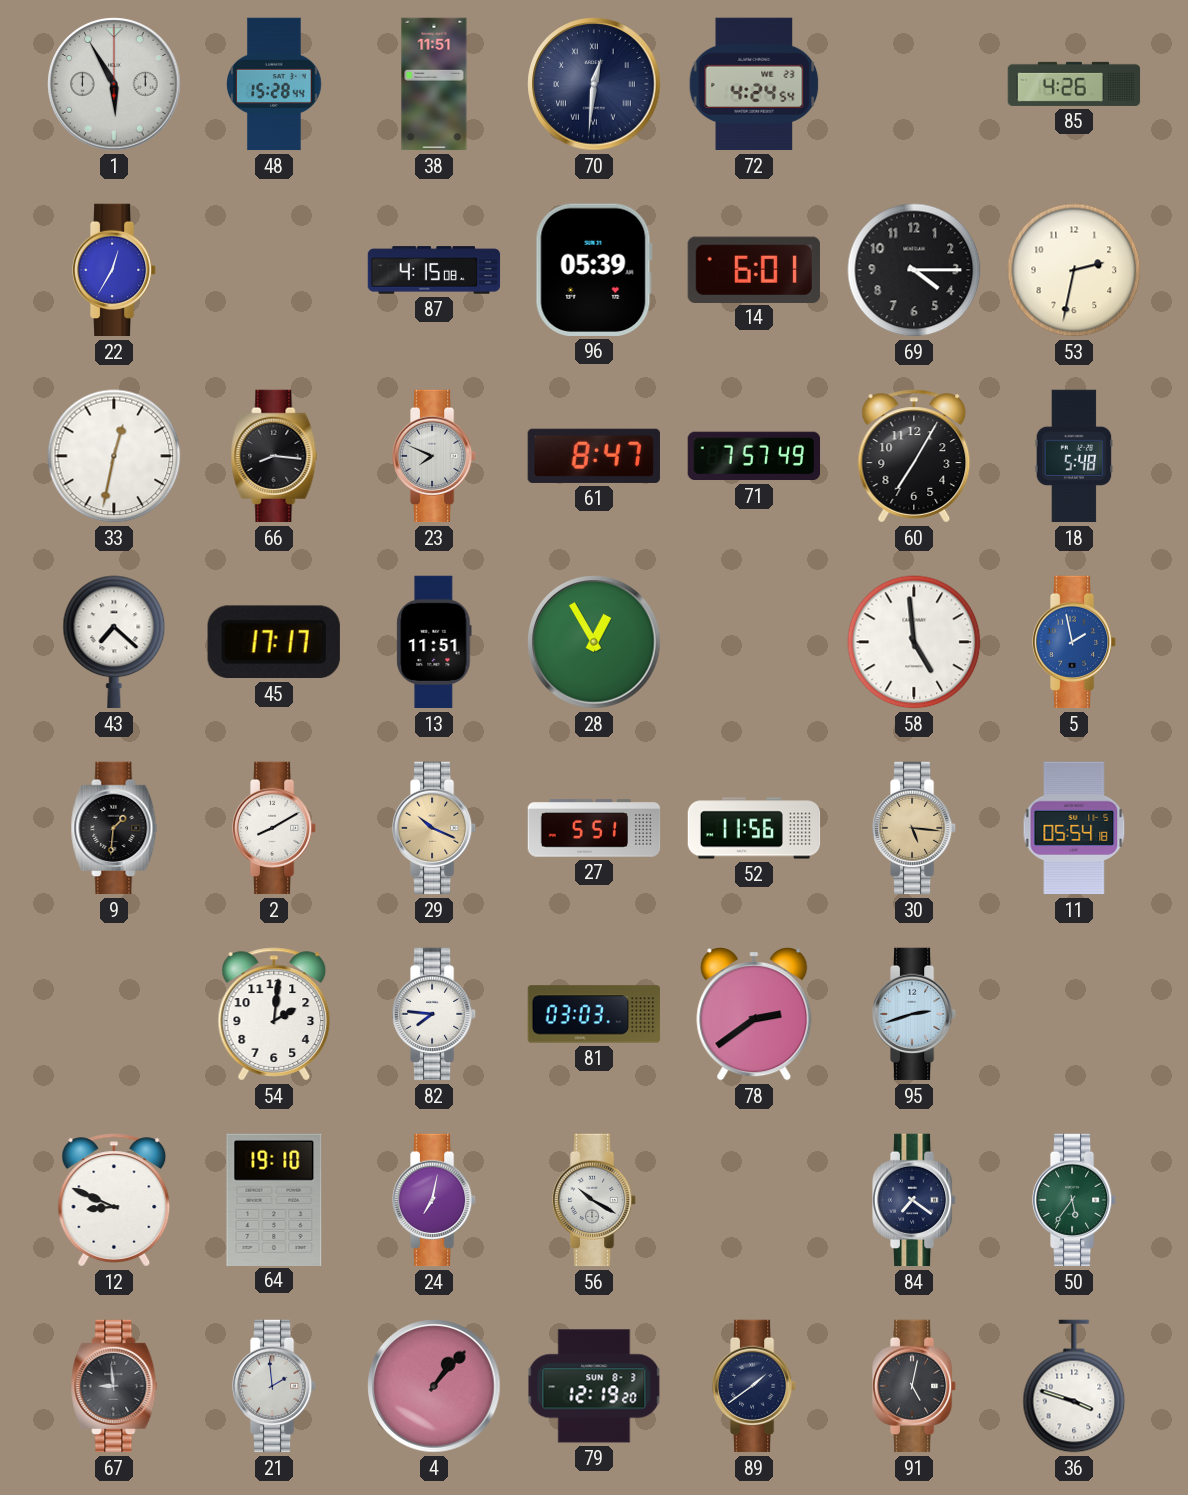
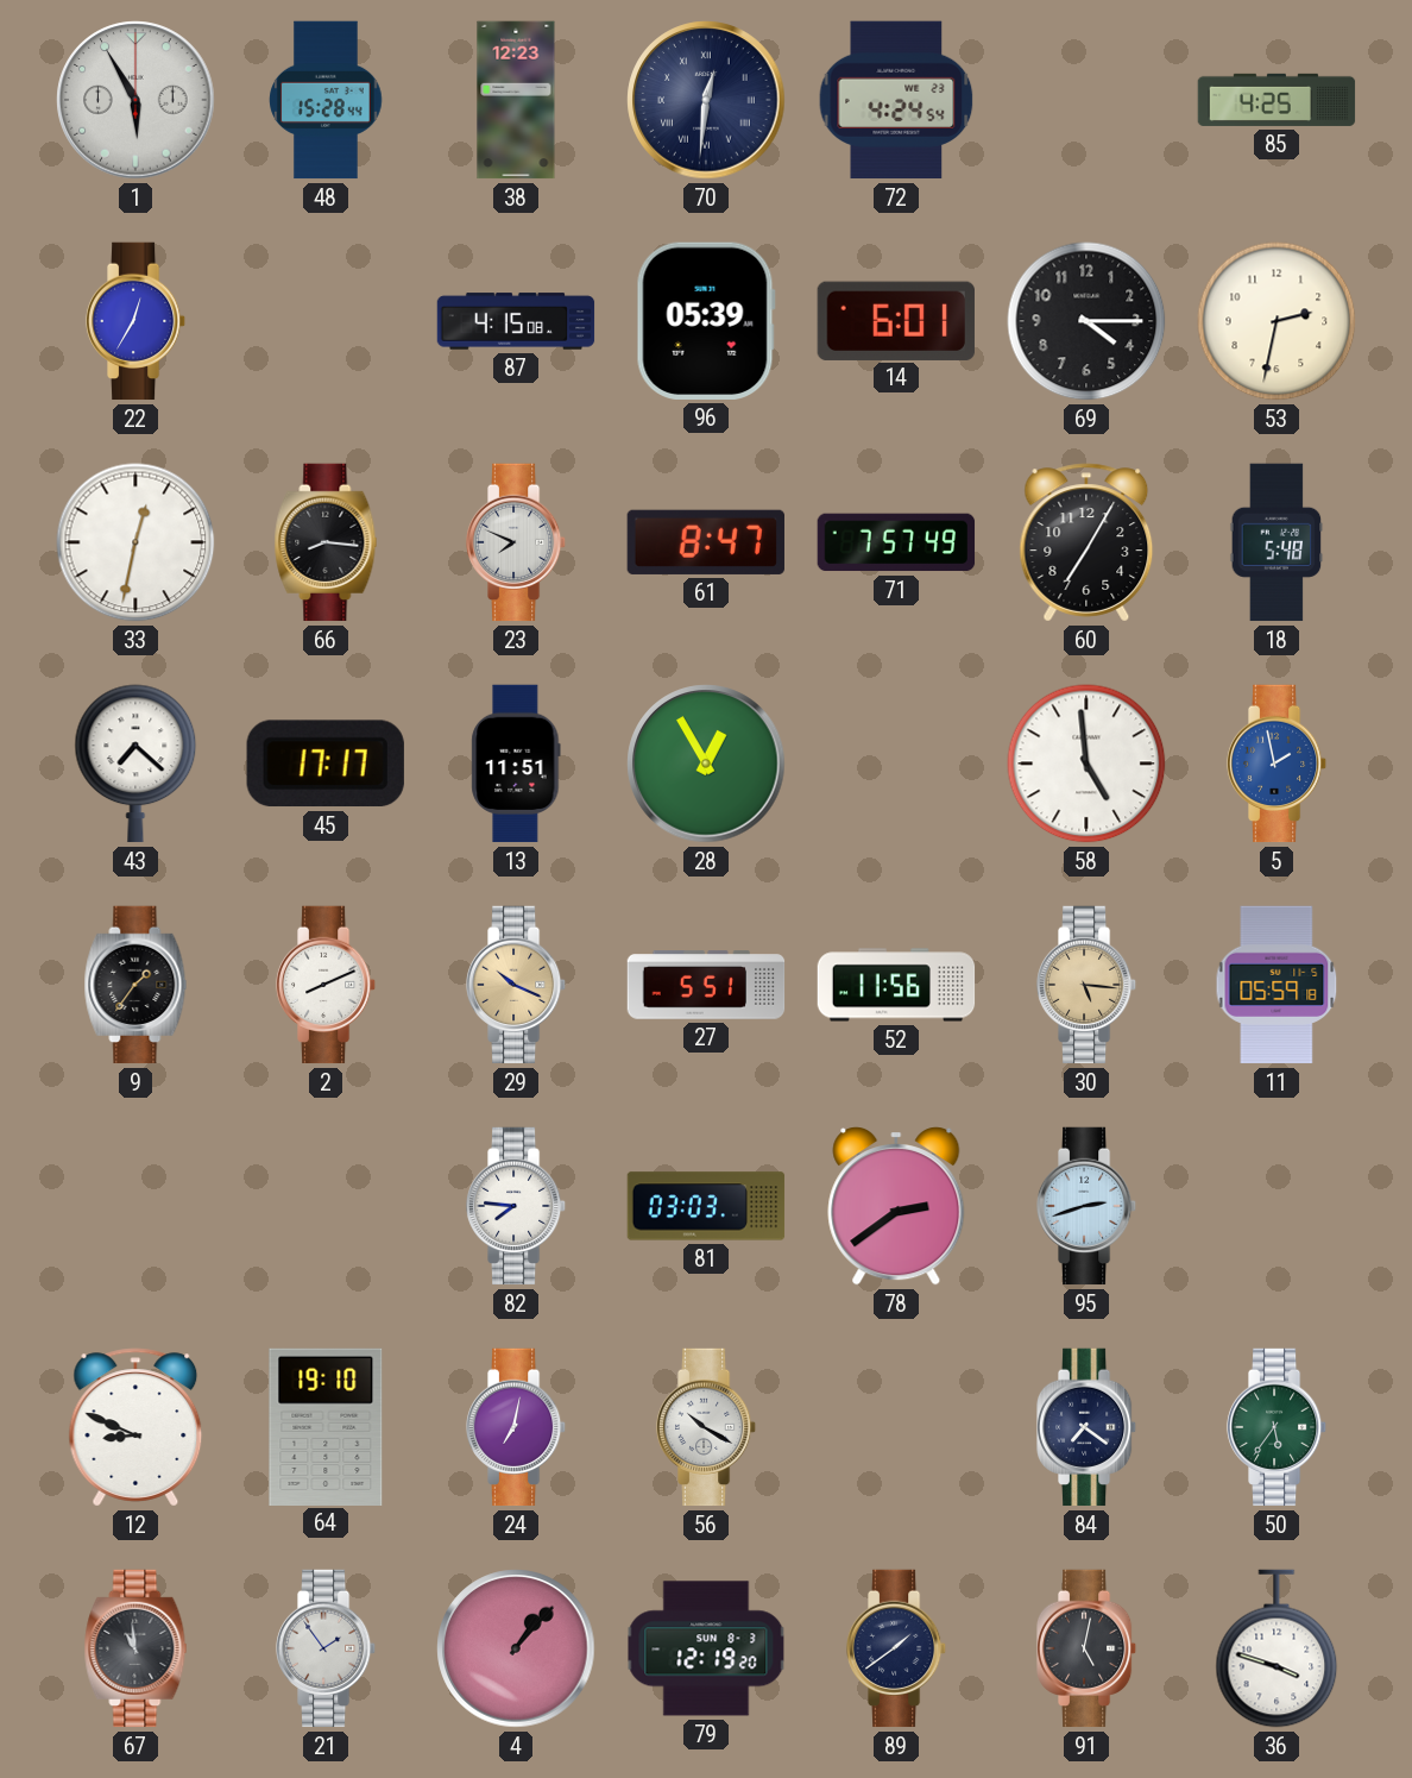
38: 11:51 -> 12:23 (516, 100)
85: 4:26 -> 4:25 (1277, 100)
9: 1:31 -> 1:36 (135, 985)
2: 8:10 -> 8:11 (326, 985)
11: 05:54 -> 05:59 (1277, 985)
54: 2:01 -> none (274, 1014)
67: 8:59 -> 10:59 (135, 1648)
21: 1:59 -> 1:54 (326, 1648)
